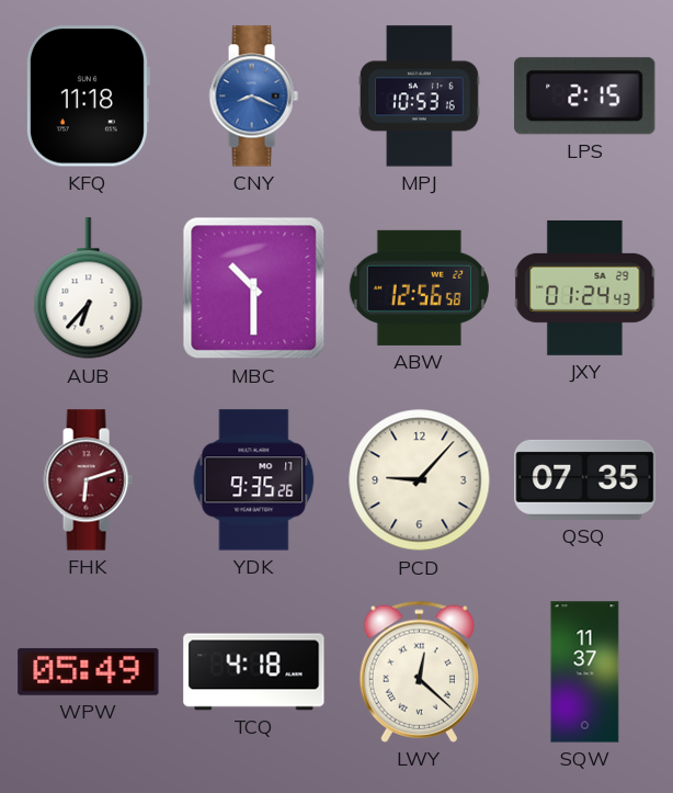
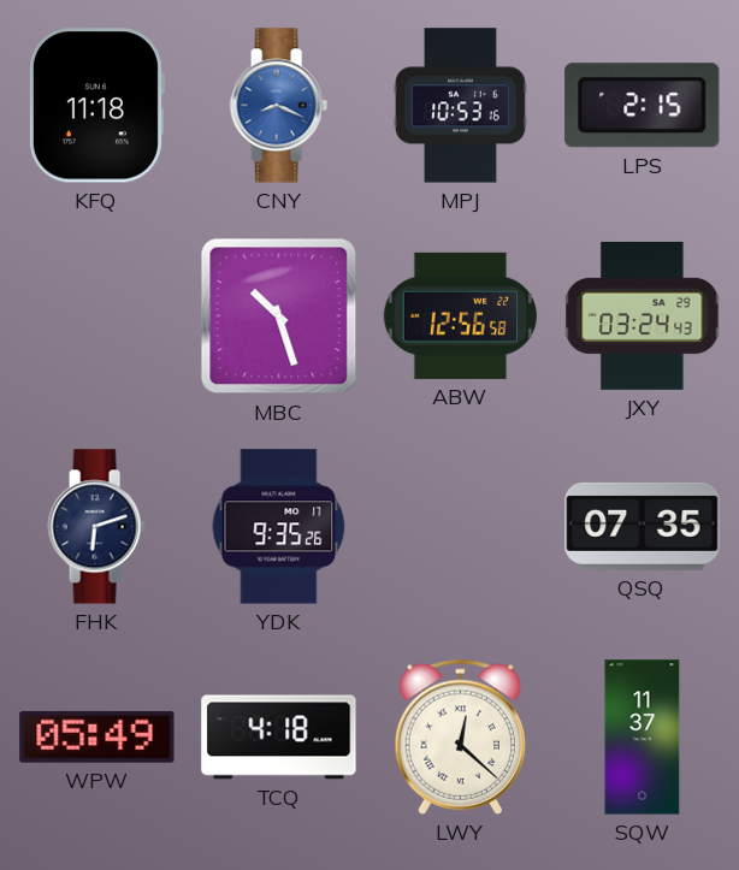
AUB: 6:37 -> none (89, 288)
MBC: 10:30 -> 10:27 (279, 316)
JXY: 01:24 -> 03:24 (643, 315)
FHK dial: burgundy -> navy (96, 527)
PCD: 9:07 -> none (420, 480)
